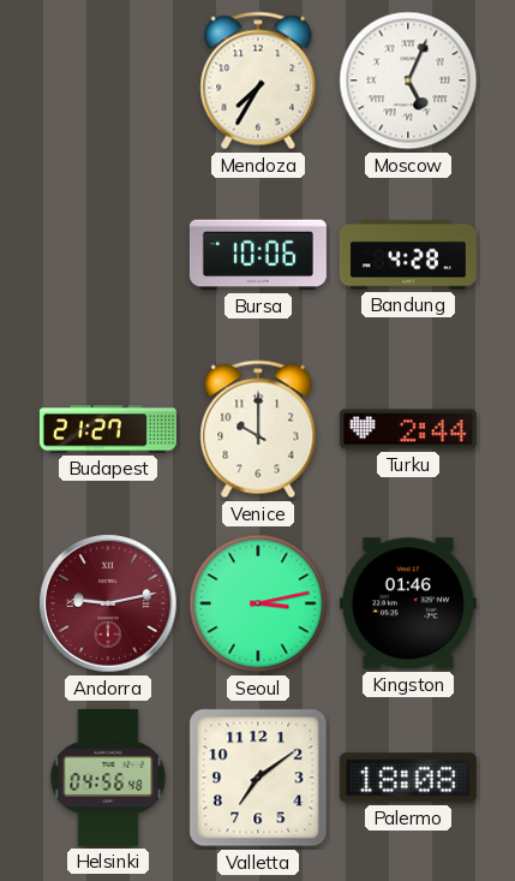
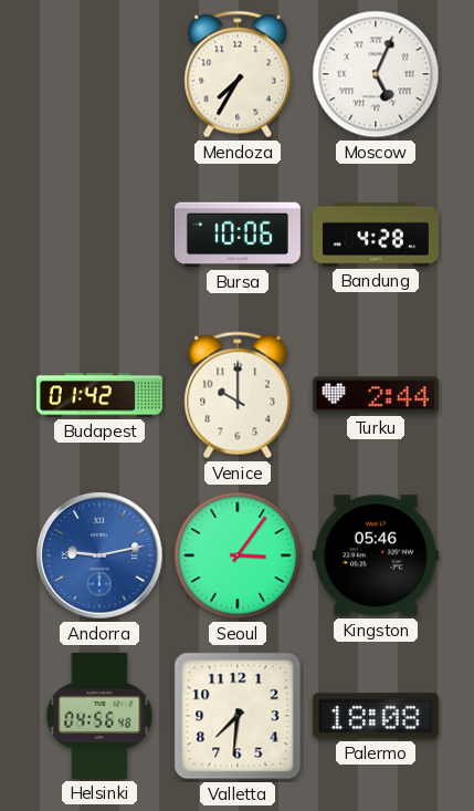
Budapest: 21:27 -> 01:42 (99, 395)
Andorra dial: burgundy -> blue (99, 555)
Seoul: 3:13 -> 3:06 (238, 555)
Kingston: 01:46 -> 05:46 (376, 555)
Valletta: 7:09 -> 7:31 (238, 716)
